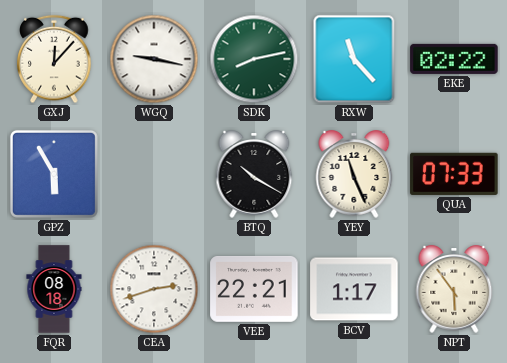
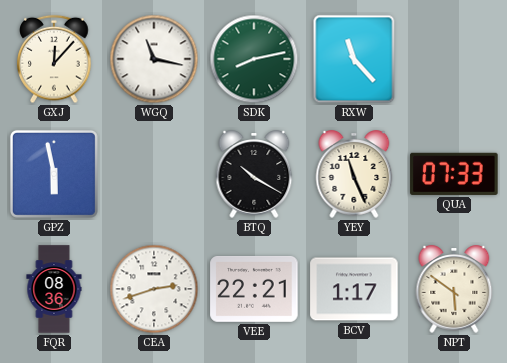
WGQ: 9:17 -> 11:17 (154, 59)
EKE: 02:22 -> none (454, 59)
GPZ: 5:55 -> 5:58 (54, 174)
FQR: 08:18 -> 08:36 (54, 289)
NPT: 5:54 -> 5:51 (454, 289)
